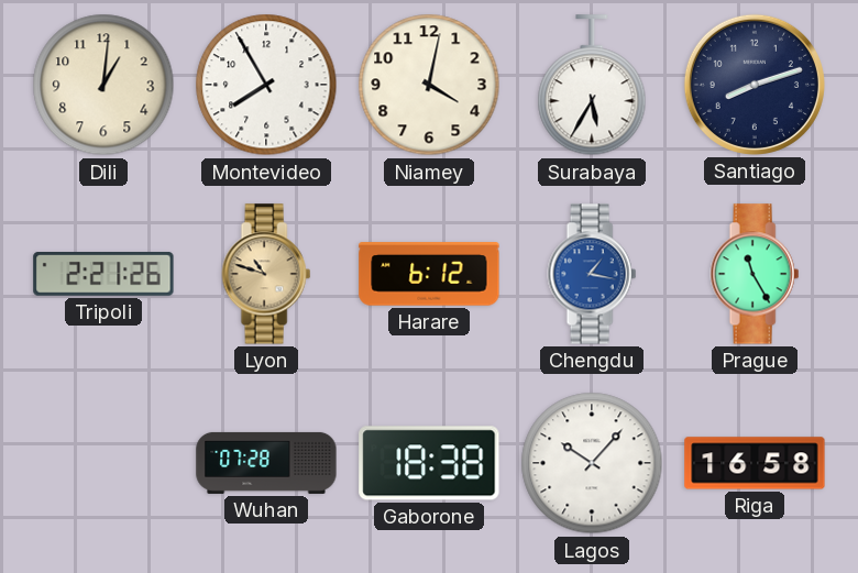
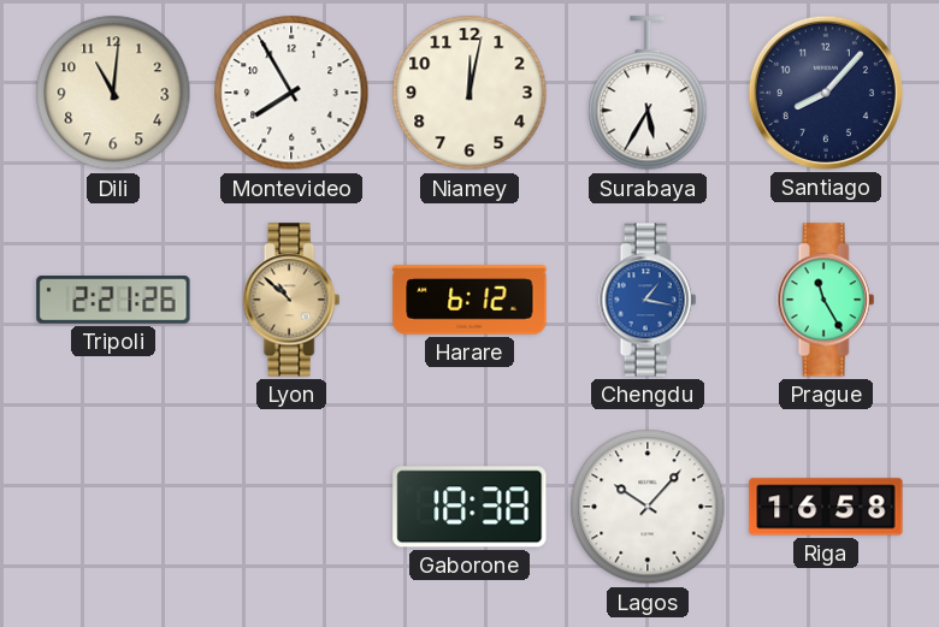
Dili: 1:01 -> 11:01 (113, 93)
Niamey: 4:02 -> 12:02 (469, 93)
Santiago: 8:12 -> 8:07 (826, 93)
Lyon: 10:48 -> 10:52 (291, 300)
Wuhan: 07:28 -> none (266, 463)
